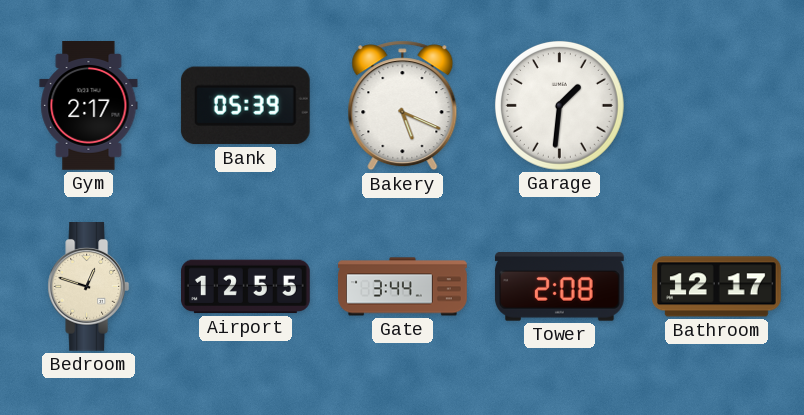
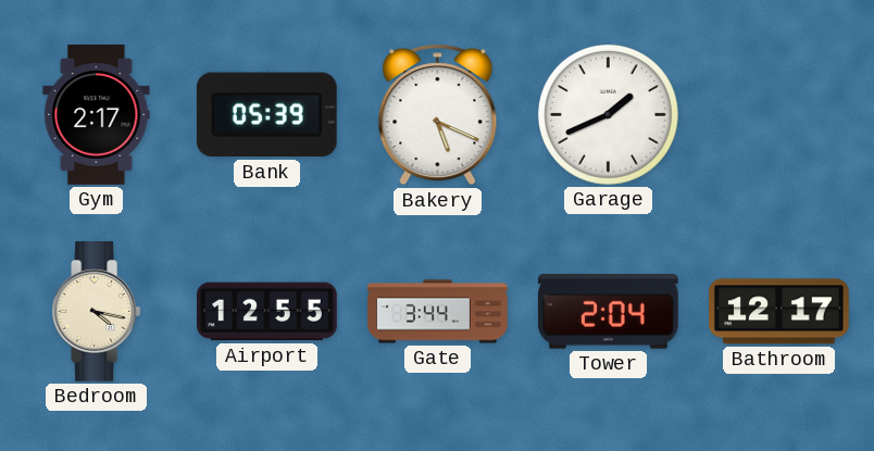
Garage: 1:31 -> 1:41 (608, 114)
Bedroom: 12:48 -> 4:17 (97, 312)
Tower: 2:08 -> 2:04 (608, 312)
